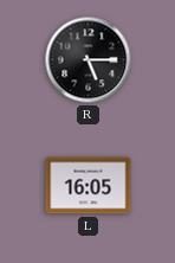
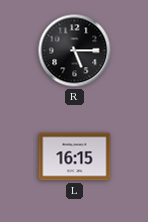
L: 16:05 -> 16:15 (75, 157)
